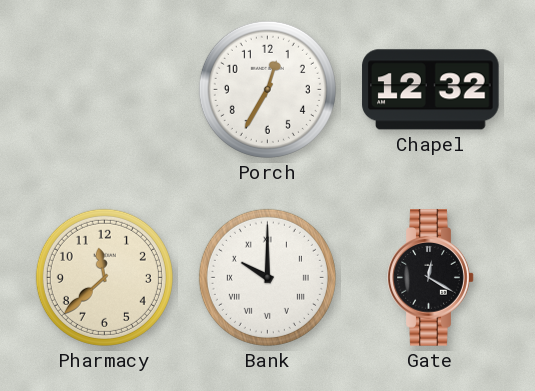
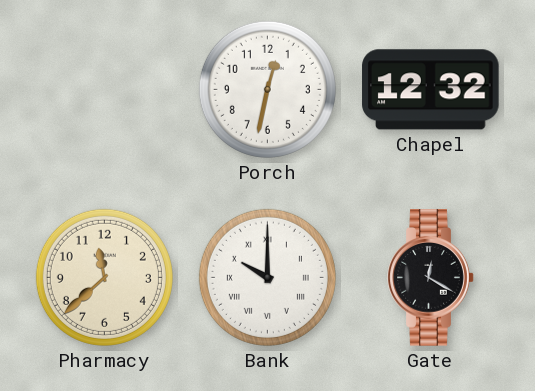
Porch: 12:35 -> 12:32 (267, 89)
